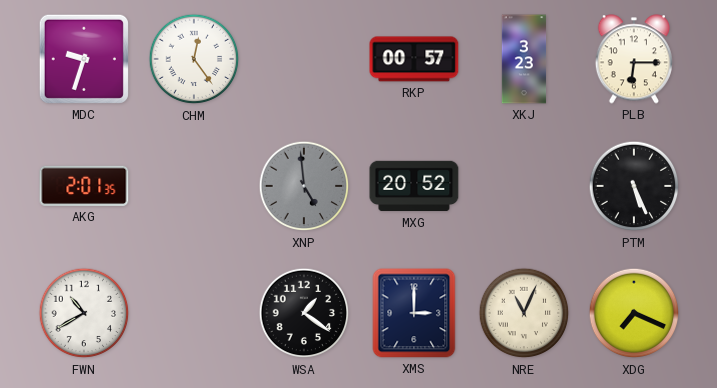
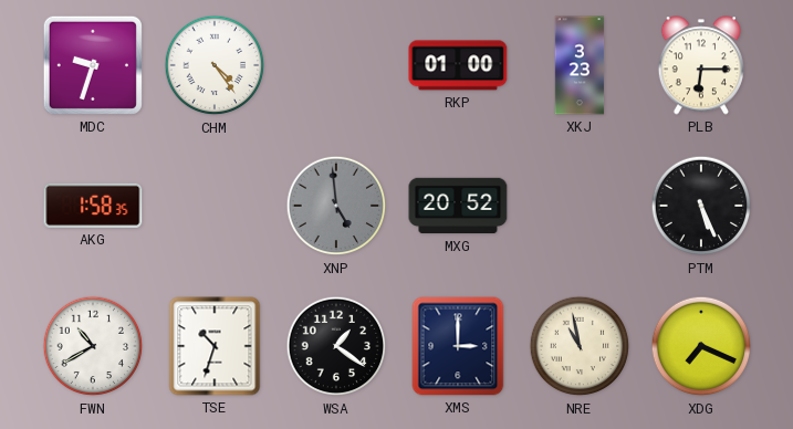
CHM: 12:24 -> 4:24 (215, 65)
RKP: 00:57 -> 01:00 (458, 65)
AKG: 2:01 -> 1:58 (93, 206)
TSE: none -> 10:33 (215, 346)
NRE: 11:04 -> 10:58 (580, 346)
